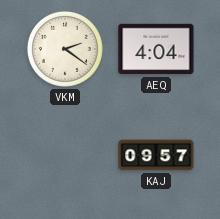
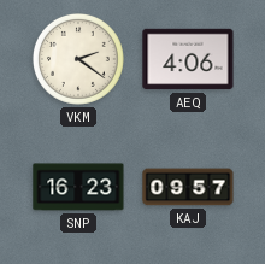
AEQ: 4:04 -> 4:06 (188, 59)
SNP: none -> 16:23 (78, 187)
